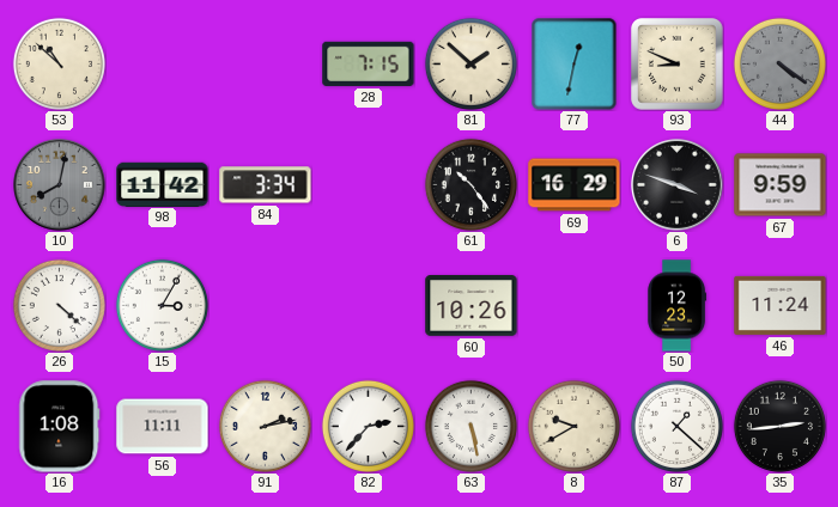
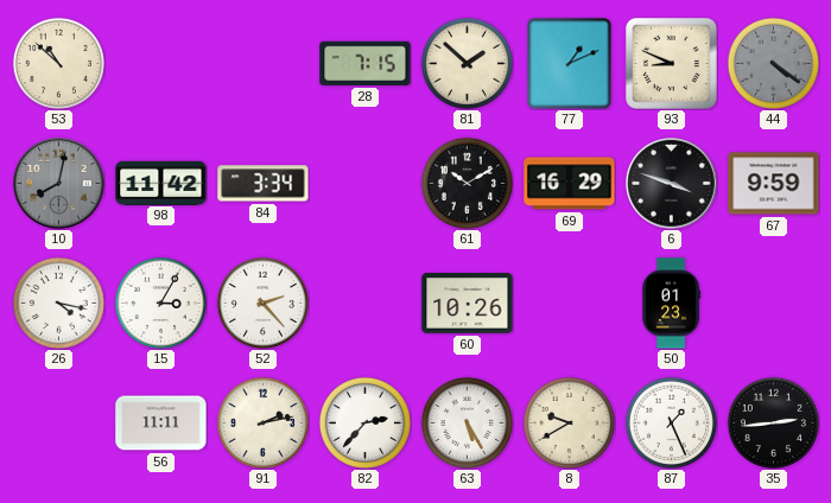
77: 12:32 -> 1:11 (570, 63)
61: 10:24 -> 10:10 (467, 183)
26: 4:22 -> 4:17 (58, 303)
52: none -> 2:23 (262, 303)
50: 12:23 -> 01:23 (671, 304)
46: 11:24 -> none (781, 305)
16: 1:08 -> none (60, 427)
63: 5:28 -> 5:25 (467, 422)
87: 1:22 -> 1:26 (671, 422)
